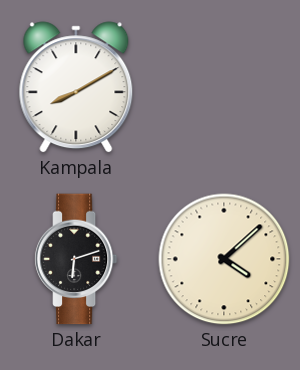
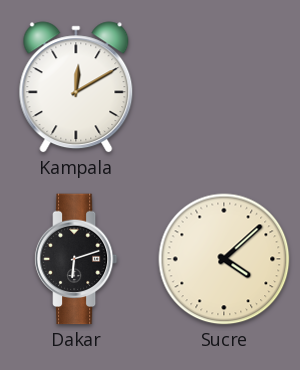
Kampala: 8:10 -> 12:10 (76, 87)
